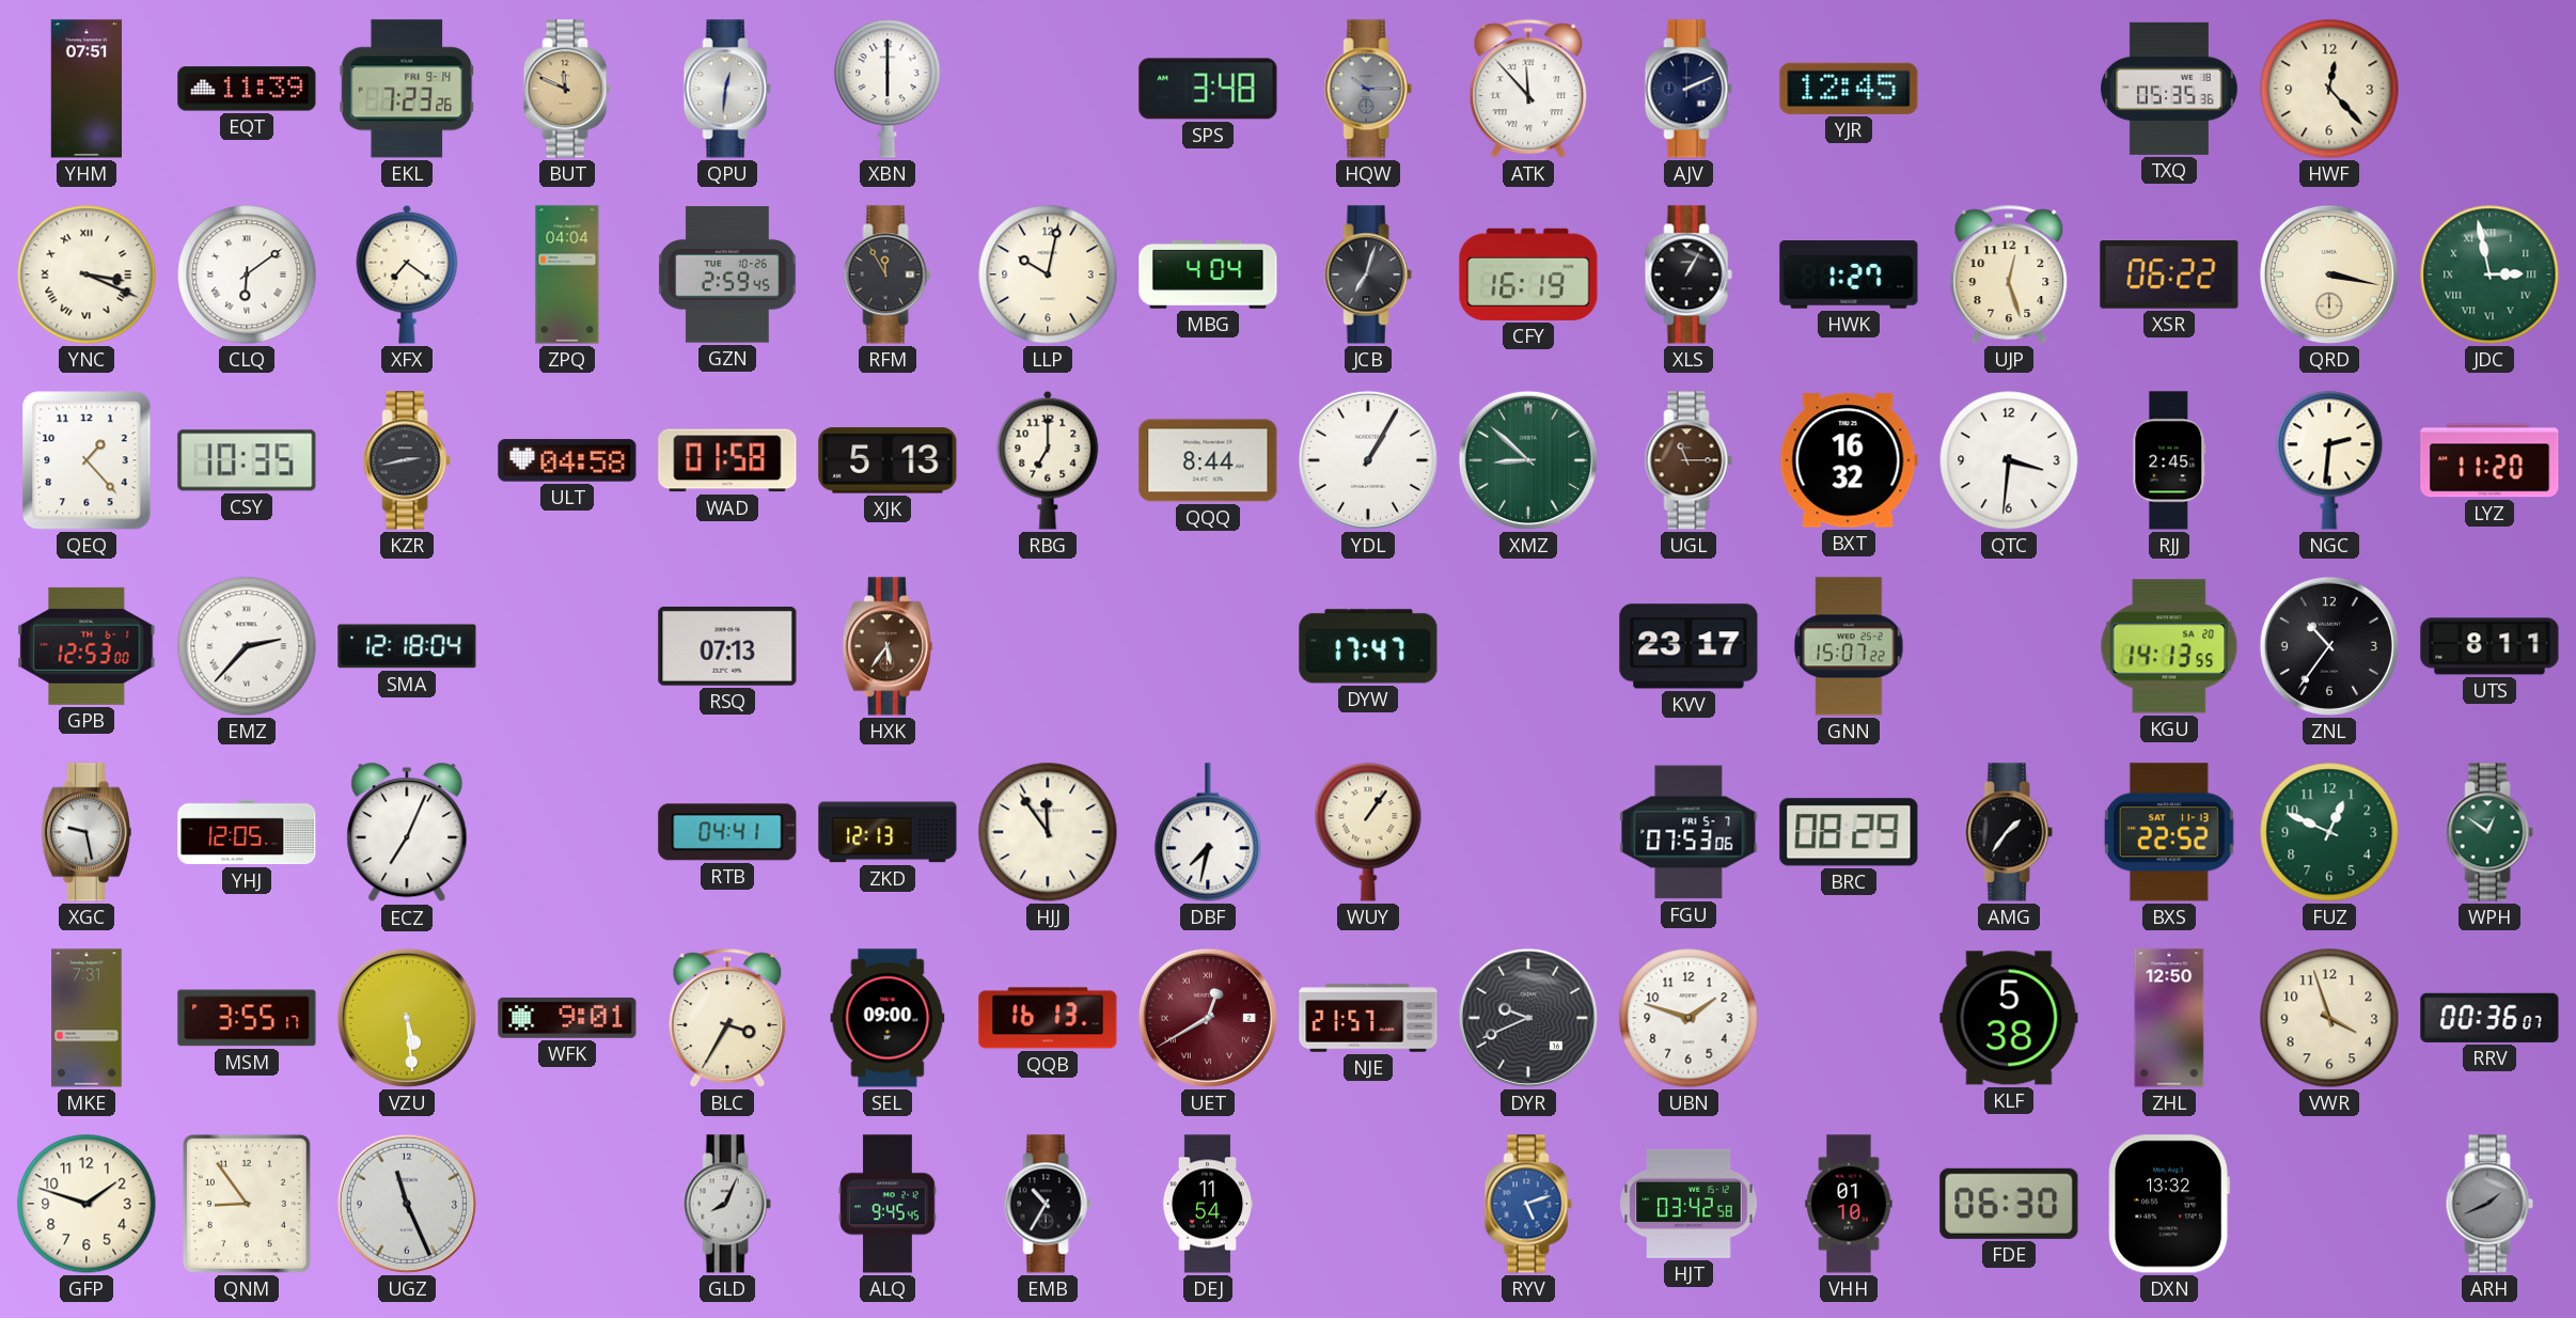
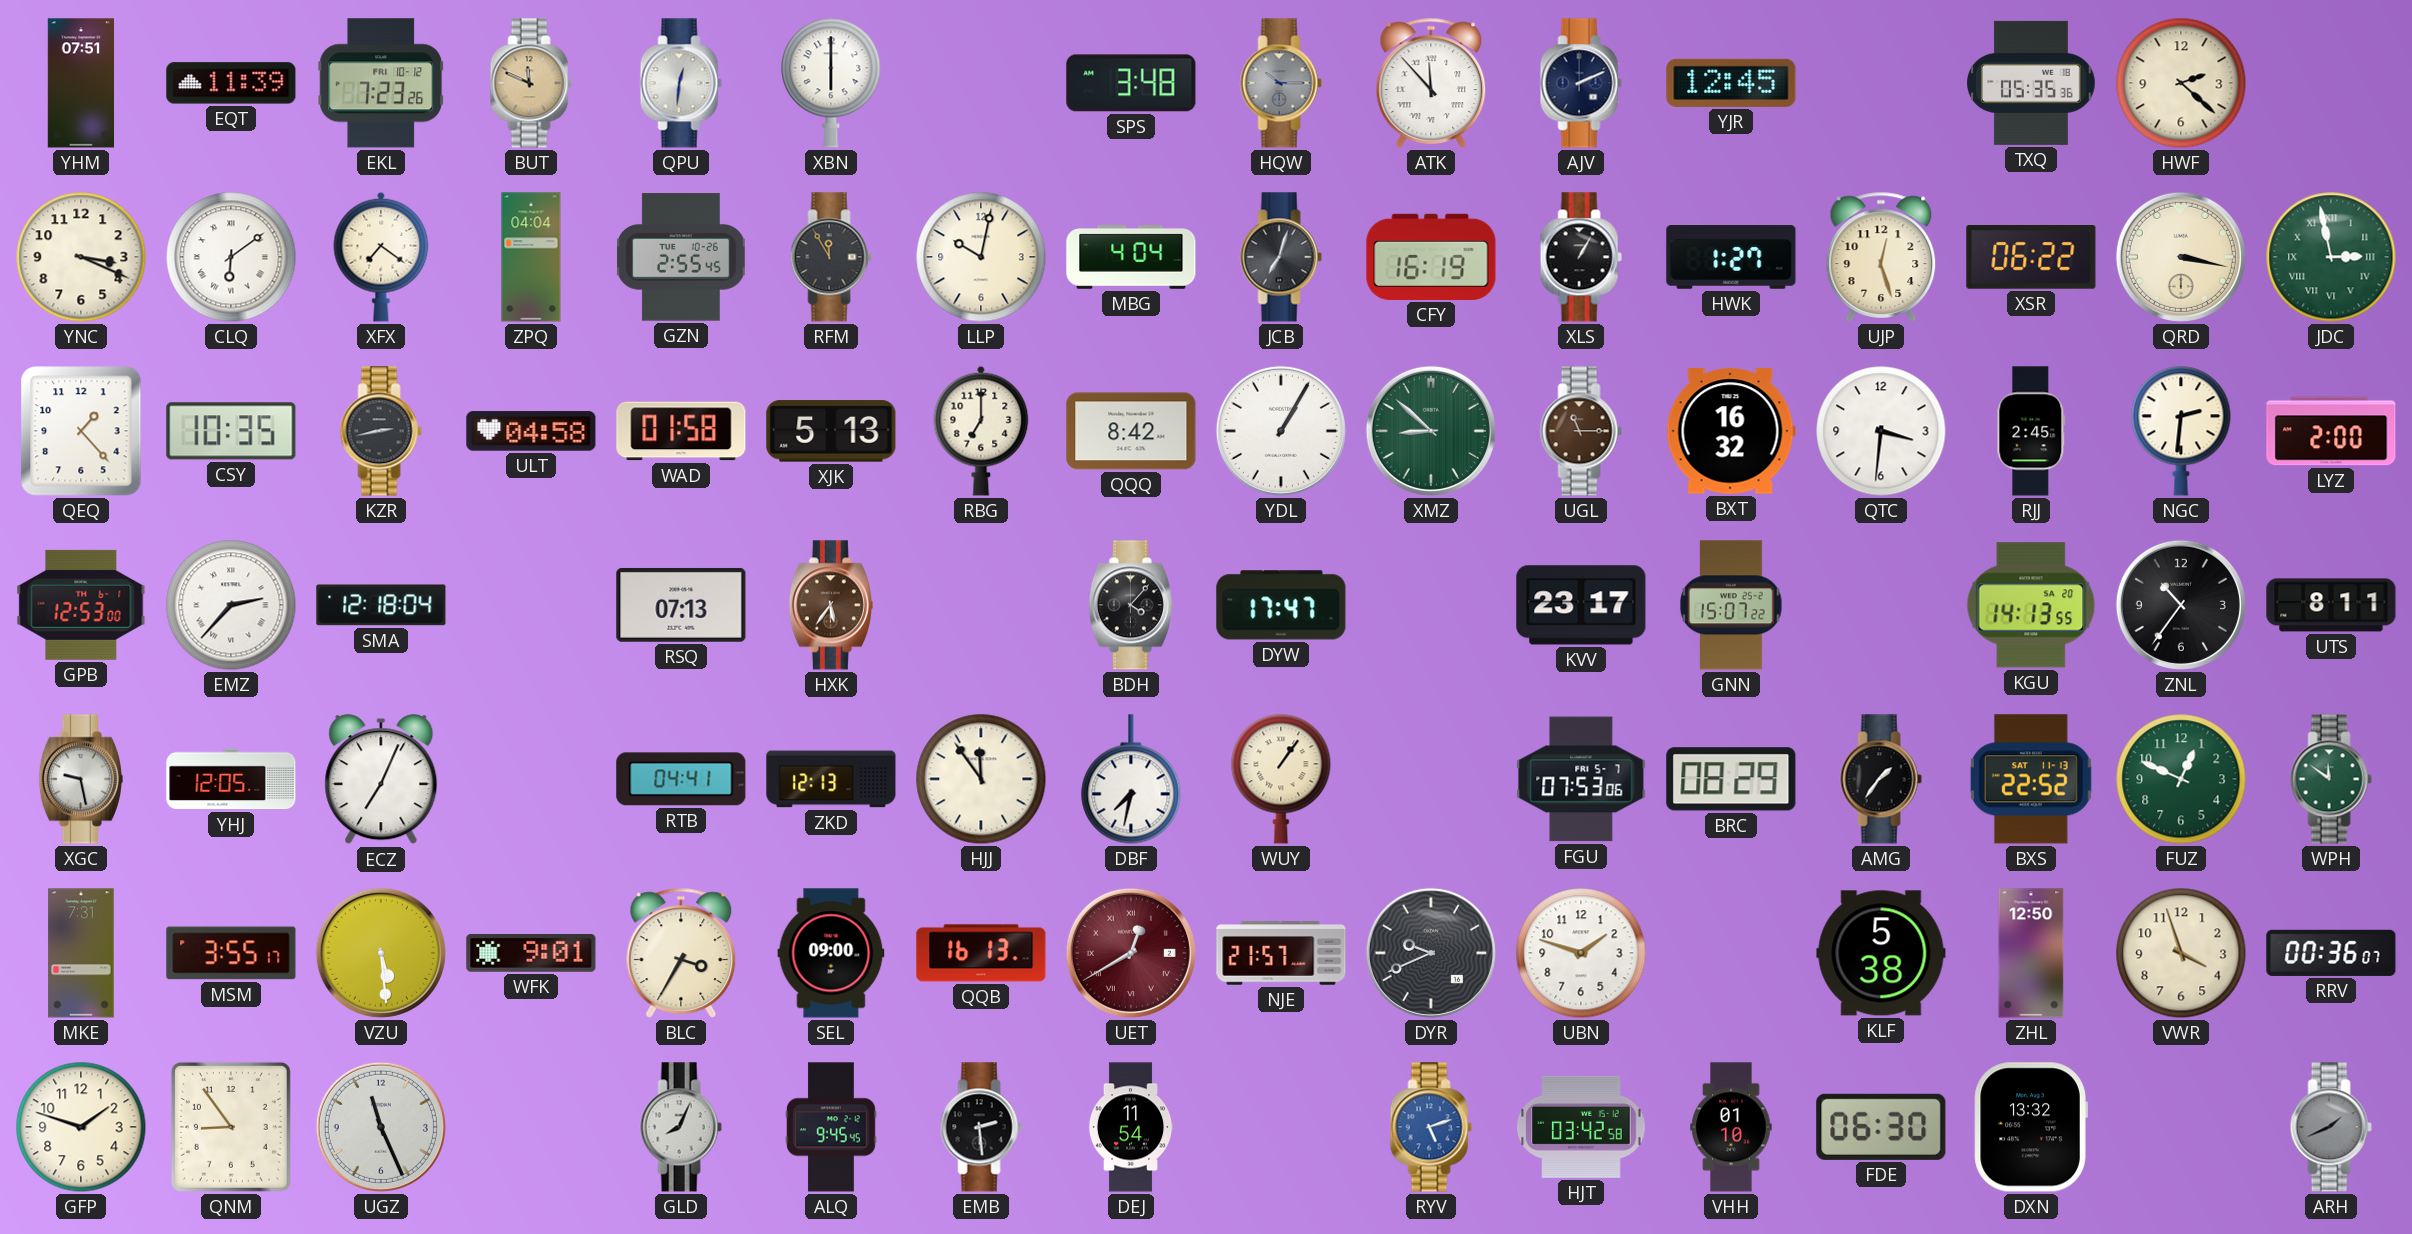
EKL date: FRI 9-14 -> FRI 10-12 (381, 83)
HWF: 12:23 -> 2:22 (2181, 83)
YNC numerals: Roman -> Arabic (81, 257)
GZN: 2:59 -> 2:55 (681, 257)
QQQ: 8:44 -> 8:42 (1131, 431)
LYZ: 11:20 -> 2:00 (2331, 431)
BDH: none -> 4:07 (1131, 605)
WPH: 12:51 -> 11:51 (2331, 779)
EMB: 10:35 -> 2:29 (981, 1127)
